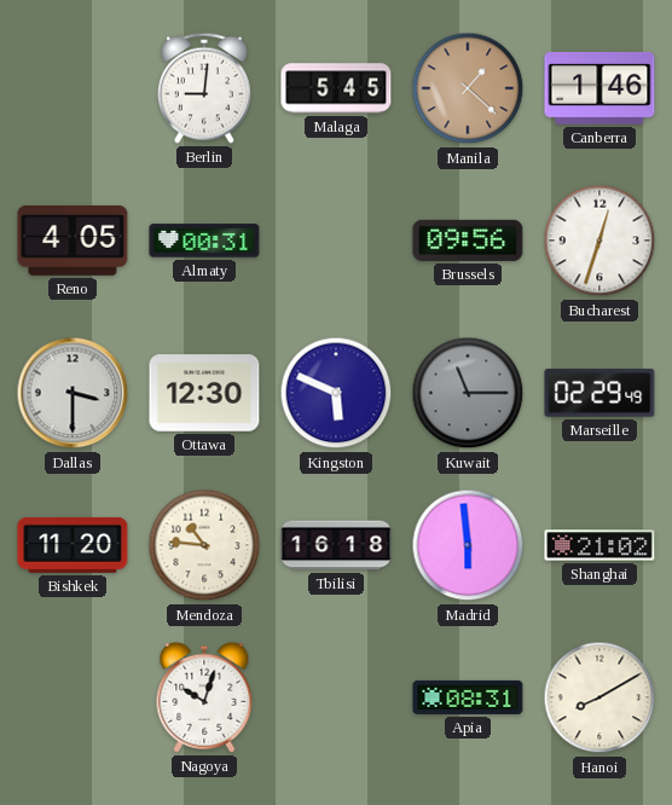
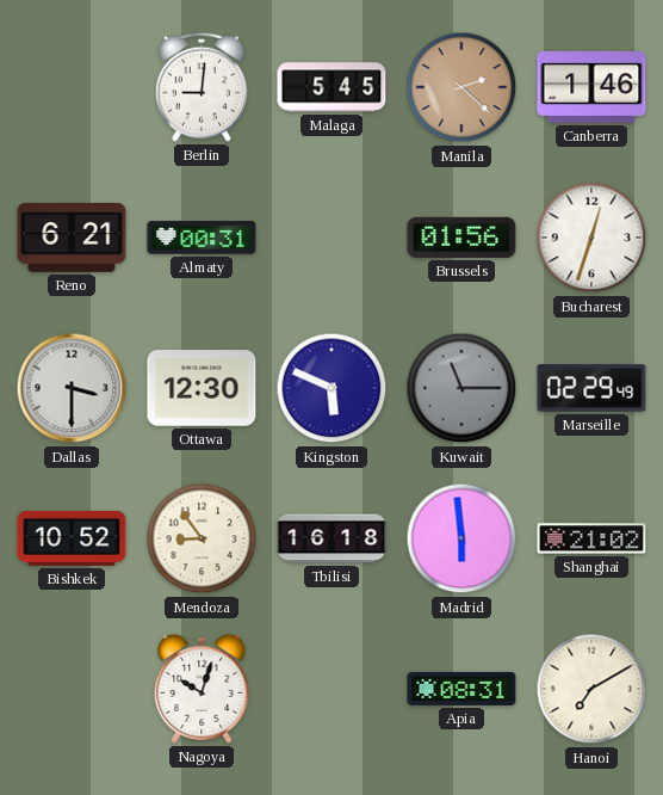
Manila: 1:22 -> 2:22 (461, 87)
Reno: 4:05 -> 6:21 (72, 239)
Brussels: 09:56 -> 01:56 (461, 238)
Bishkek: 11:20 -> 10:52 (72, 538)
Mendoza: 10:46 -> 8:54 (202, 538)
Hanoi: 8:10 -> 7:10 (591, 689)
